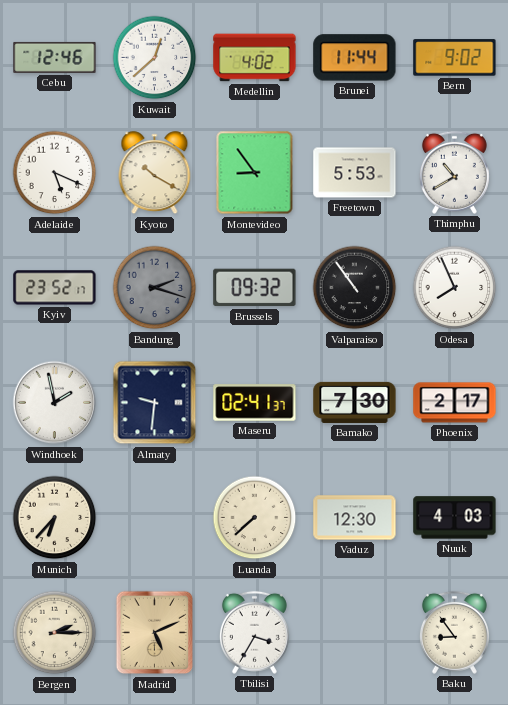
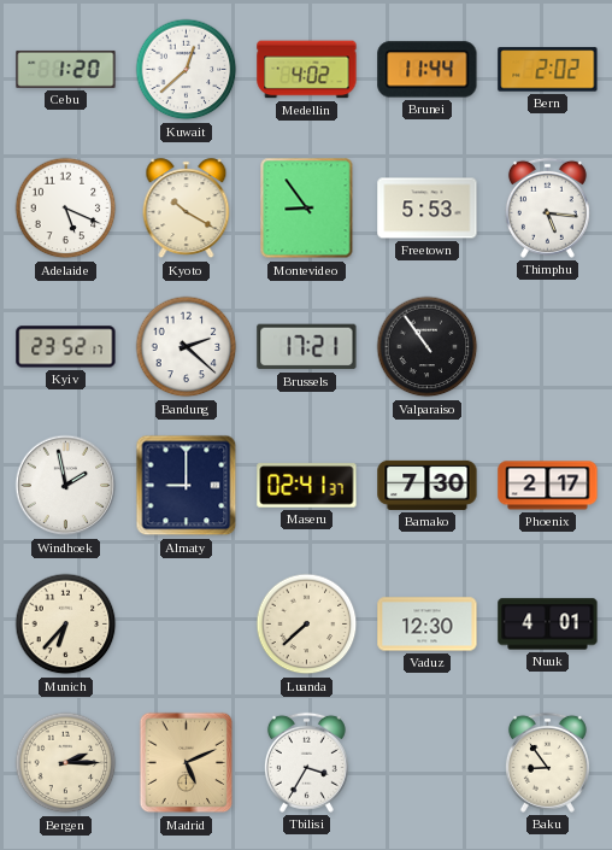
Cebu: 12:46 -> 1:20 (66, 69)
Bern: 9:02 -> 2:02 (548, 70)
Thimphu: 10:40 -> 5:16 (547, 207)
Bandung: 2:18 -> 2:22 (187, 347)
Bandung dial: grey -> white (187, 347)
Brussels: 09:32 -> 17:21 (307, 347)
Odesa: 7:56 -> none (455, 288)
Almaty: 9:31 -> 9:00 (187, 486)
Nuuk: 4:03 -> 4:01 (548, 625)
